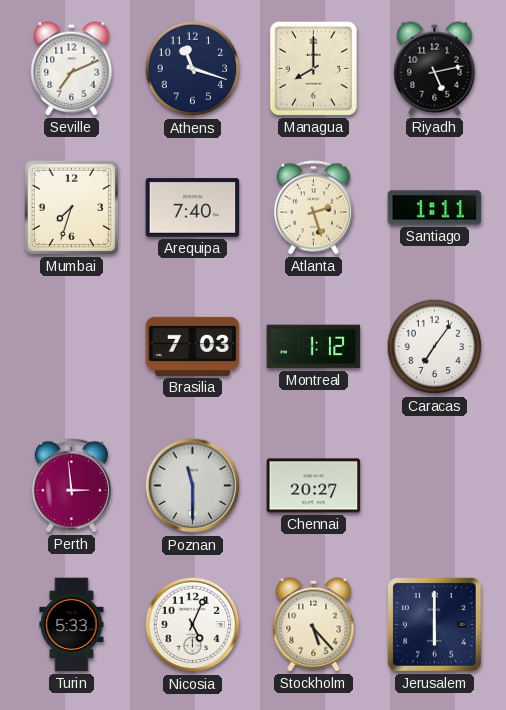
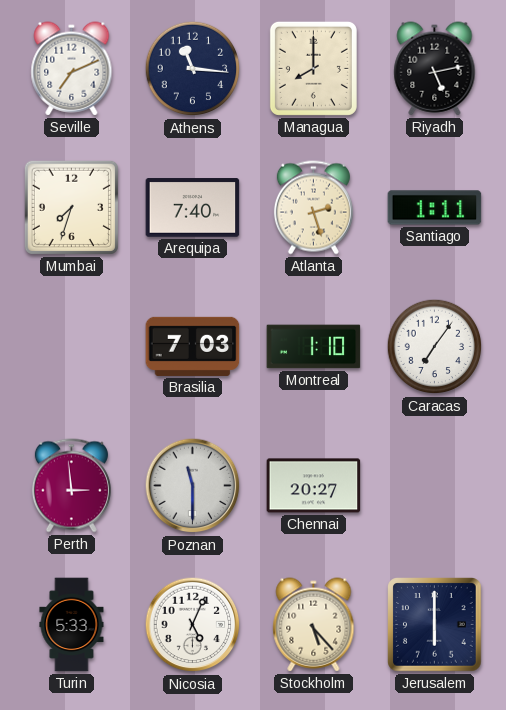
Athens: 11:18 -> 11:16 (193, 69)
Montreal: 1:12 -> 1:10 (314, 347)
